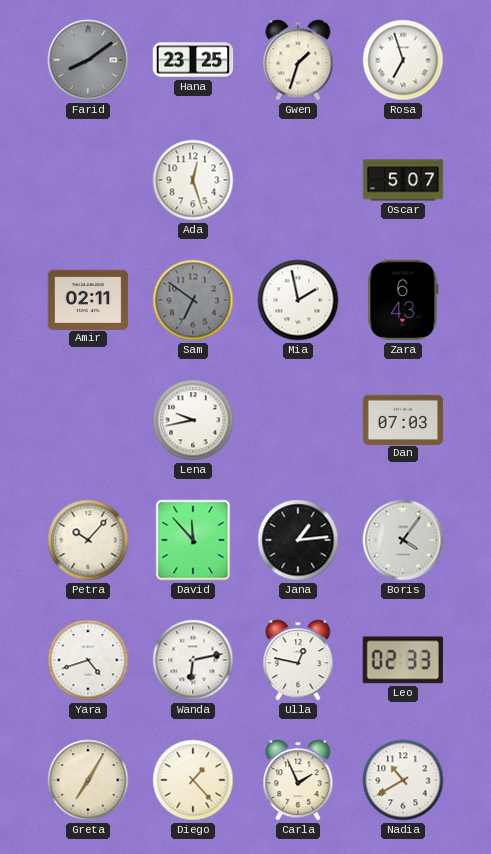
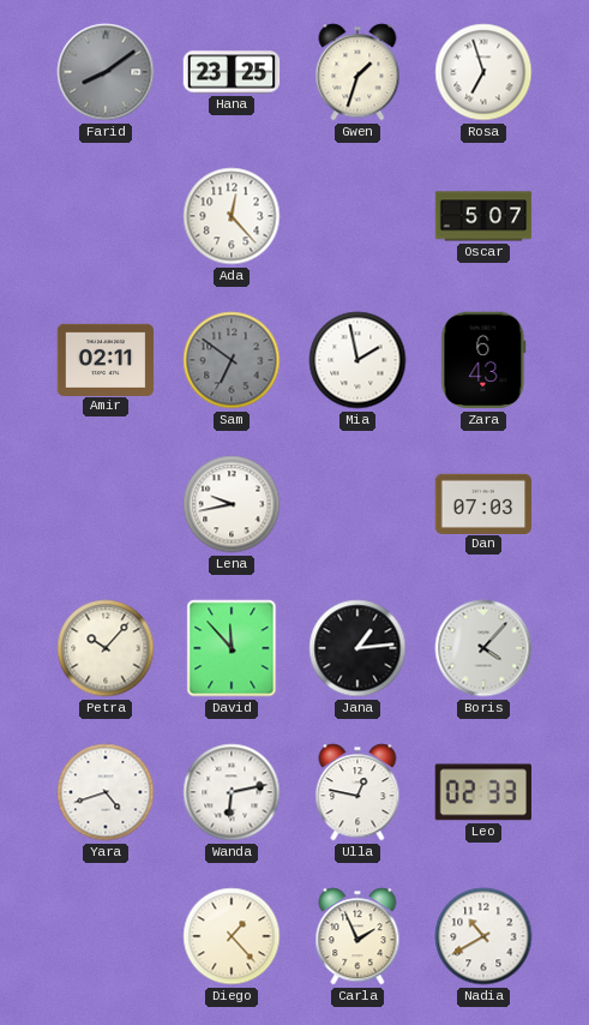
Ada: 12:27 -> 12:23 (232, 216)
Boris: 4:06 -> 4:07 (483, 648)
Greta: 7:05 -> none (88, 780)
